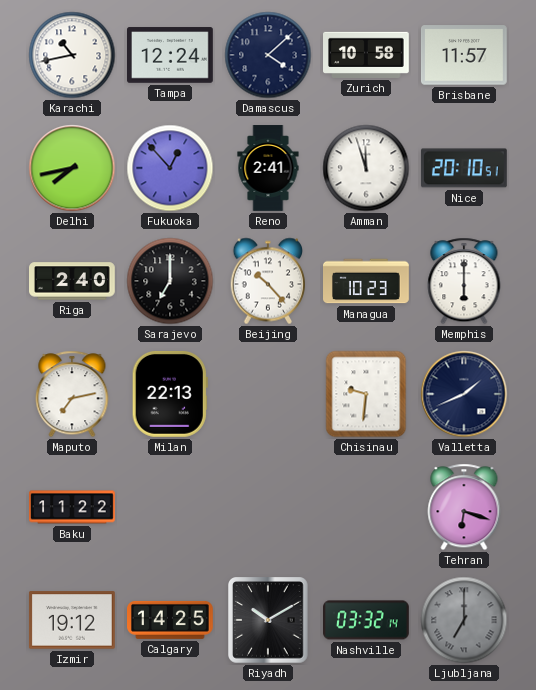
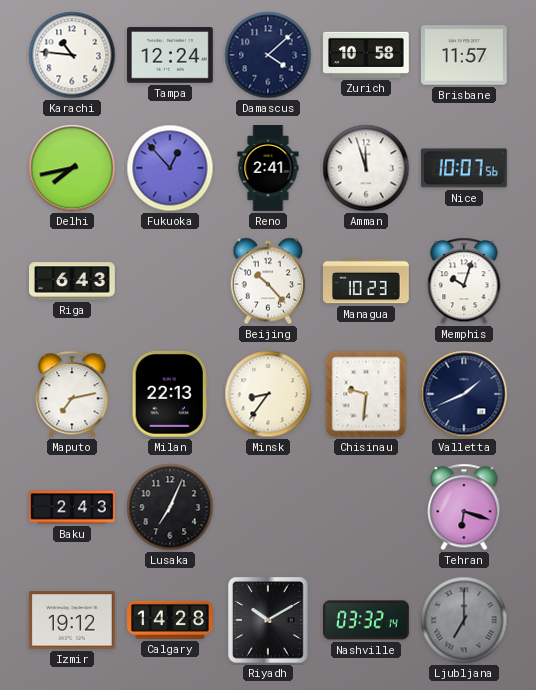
Karachi: 10:43 -> 10:46 (72, 55)
Nice: 20:10 -> 10:07 (464, 168)
Riga: 2:40 -> 6:43 (73, 281)
Sarajevo: 7:00 -> none (170, 281)
Memphis: 6:00 -> 10:03 (464, 281)
Minsk: none -> 8:36 (268, 394)
Baku: 11:22 -> 2:43 (73, 507)
Lusaka: none -> 7:04 (170, 507)
Calgary: 14:25 -> 14:28 (171, 620)
